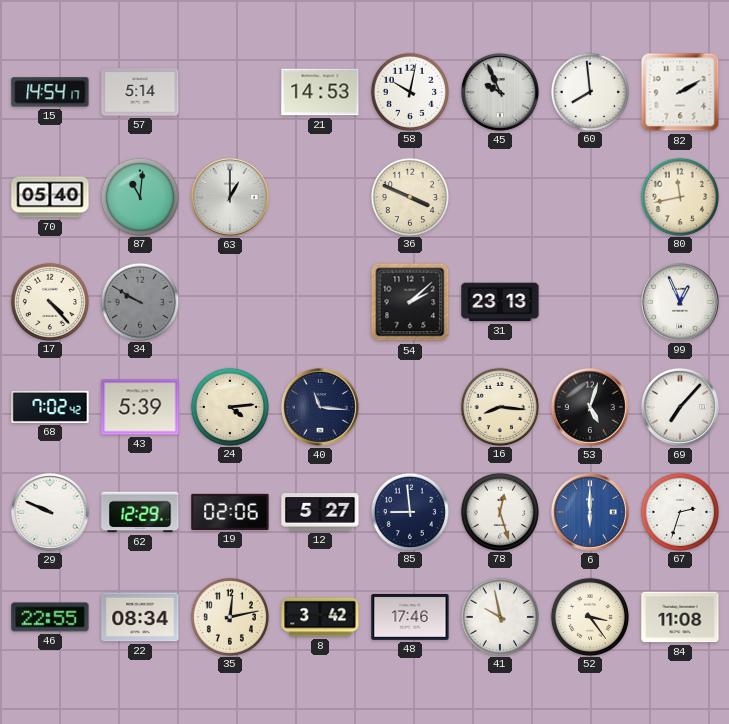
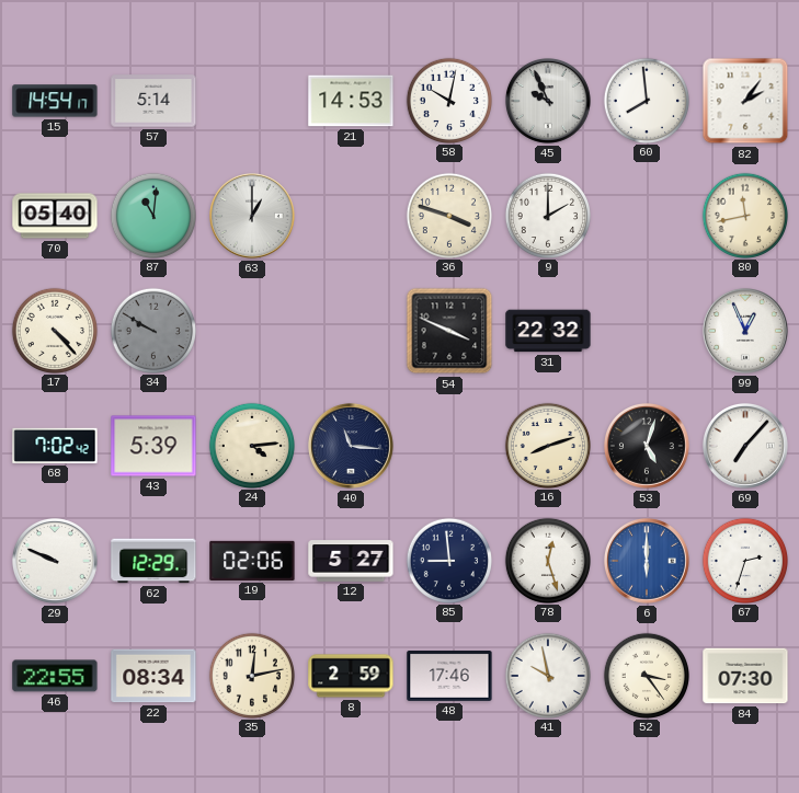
82: 2:10 -> 2:06 (745, 101)
36: 3:49 -> 3:48 (448, 215)
9: none -> 2:00 (547, 215)
54: 2:08 -> 3:49 (449, 331)
31: 23:13 -> 22:32 (548, 331)
16: 8:16 -> 8:12 (547, 445)
8: 3:42 -> 2:59 (351, 676)
84: 11:08 -> 07:30 (745, 676)
